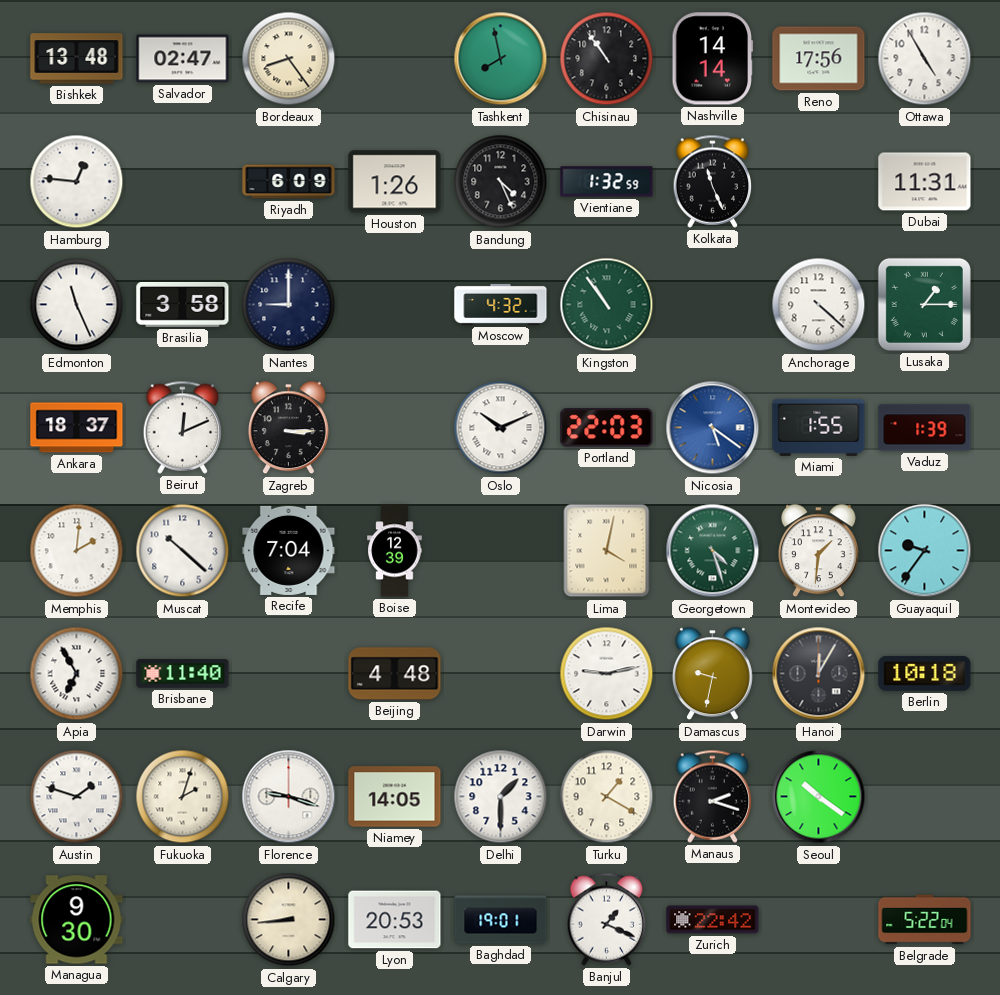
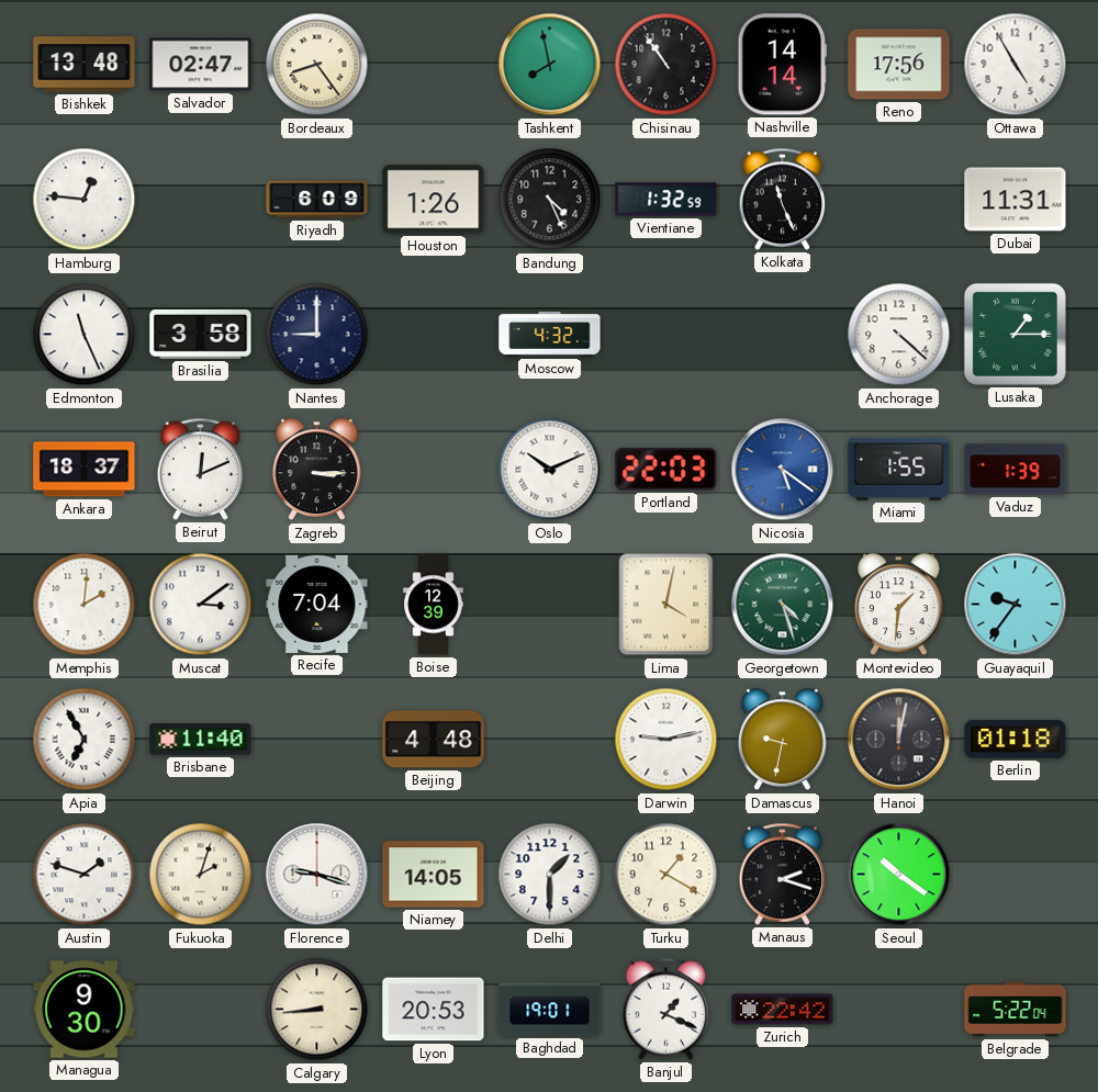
Kingston: 10:54 -> none (607, 305)
Muscat: 10:22 -> 3:09 (201, 605)
Hanoi: 12:05 -> 12:02 (899, 740)
Berlin: 10:18 -> 01:18 (1016, 739)
